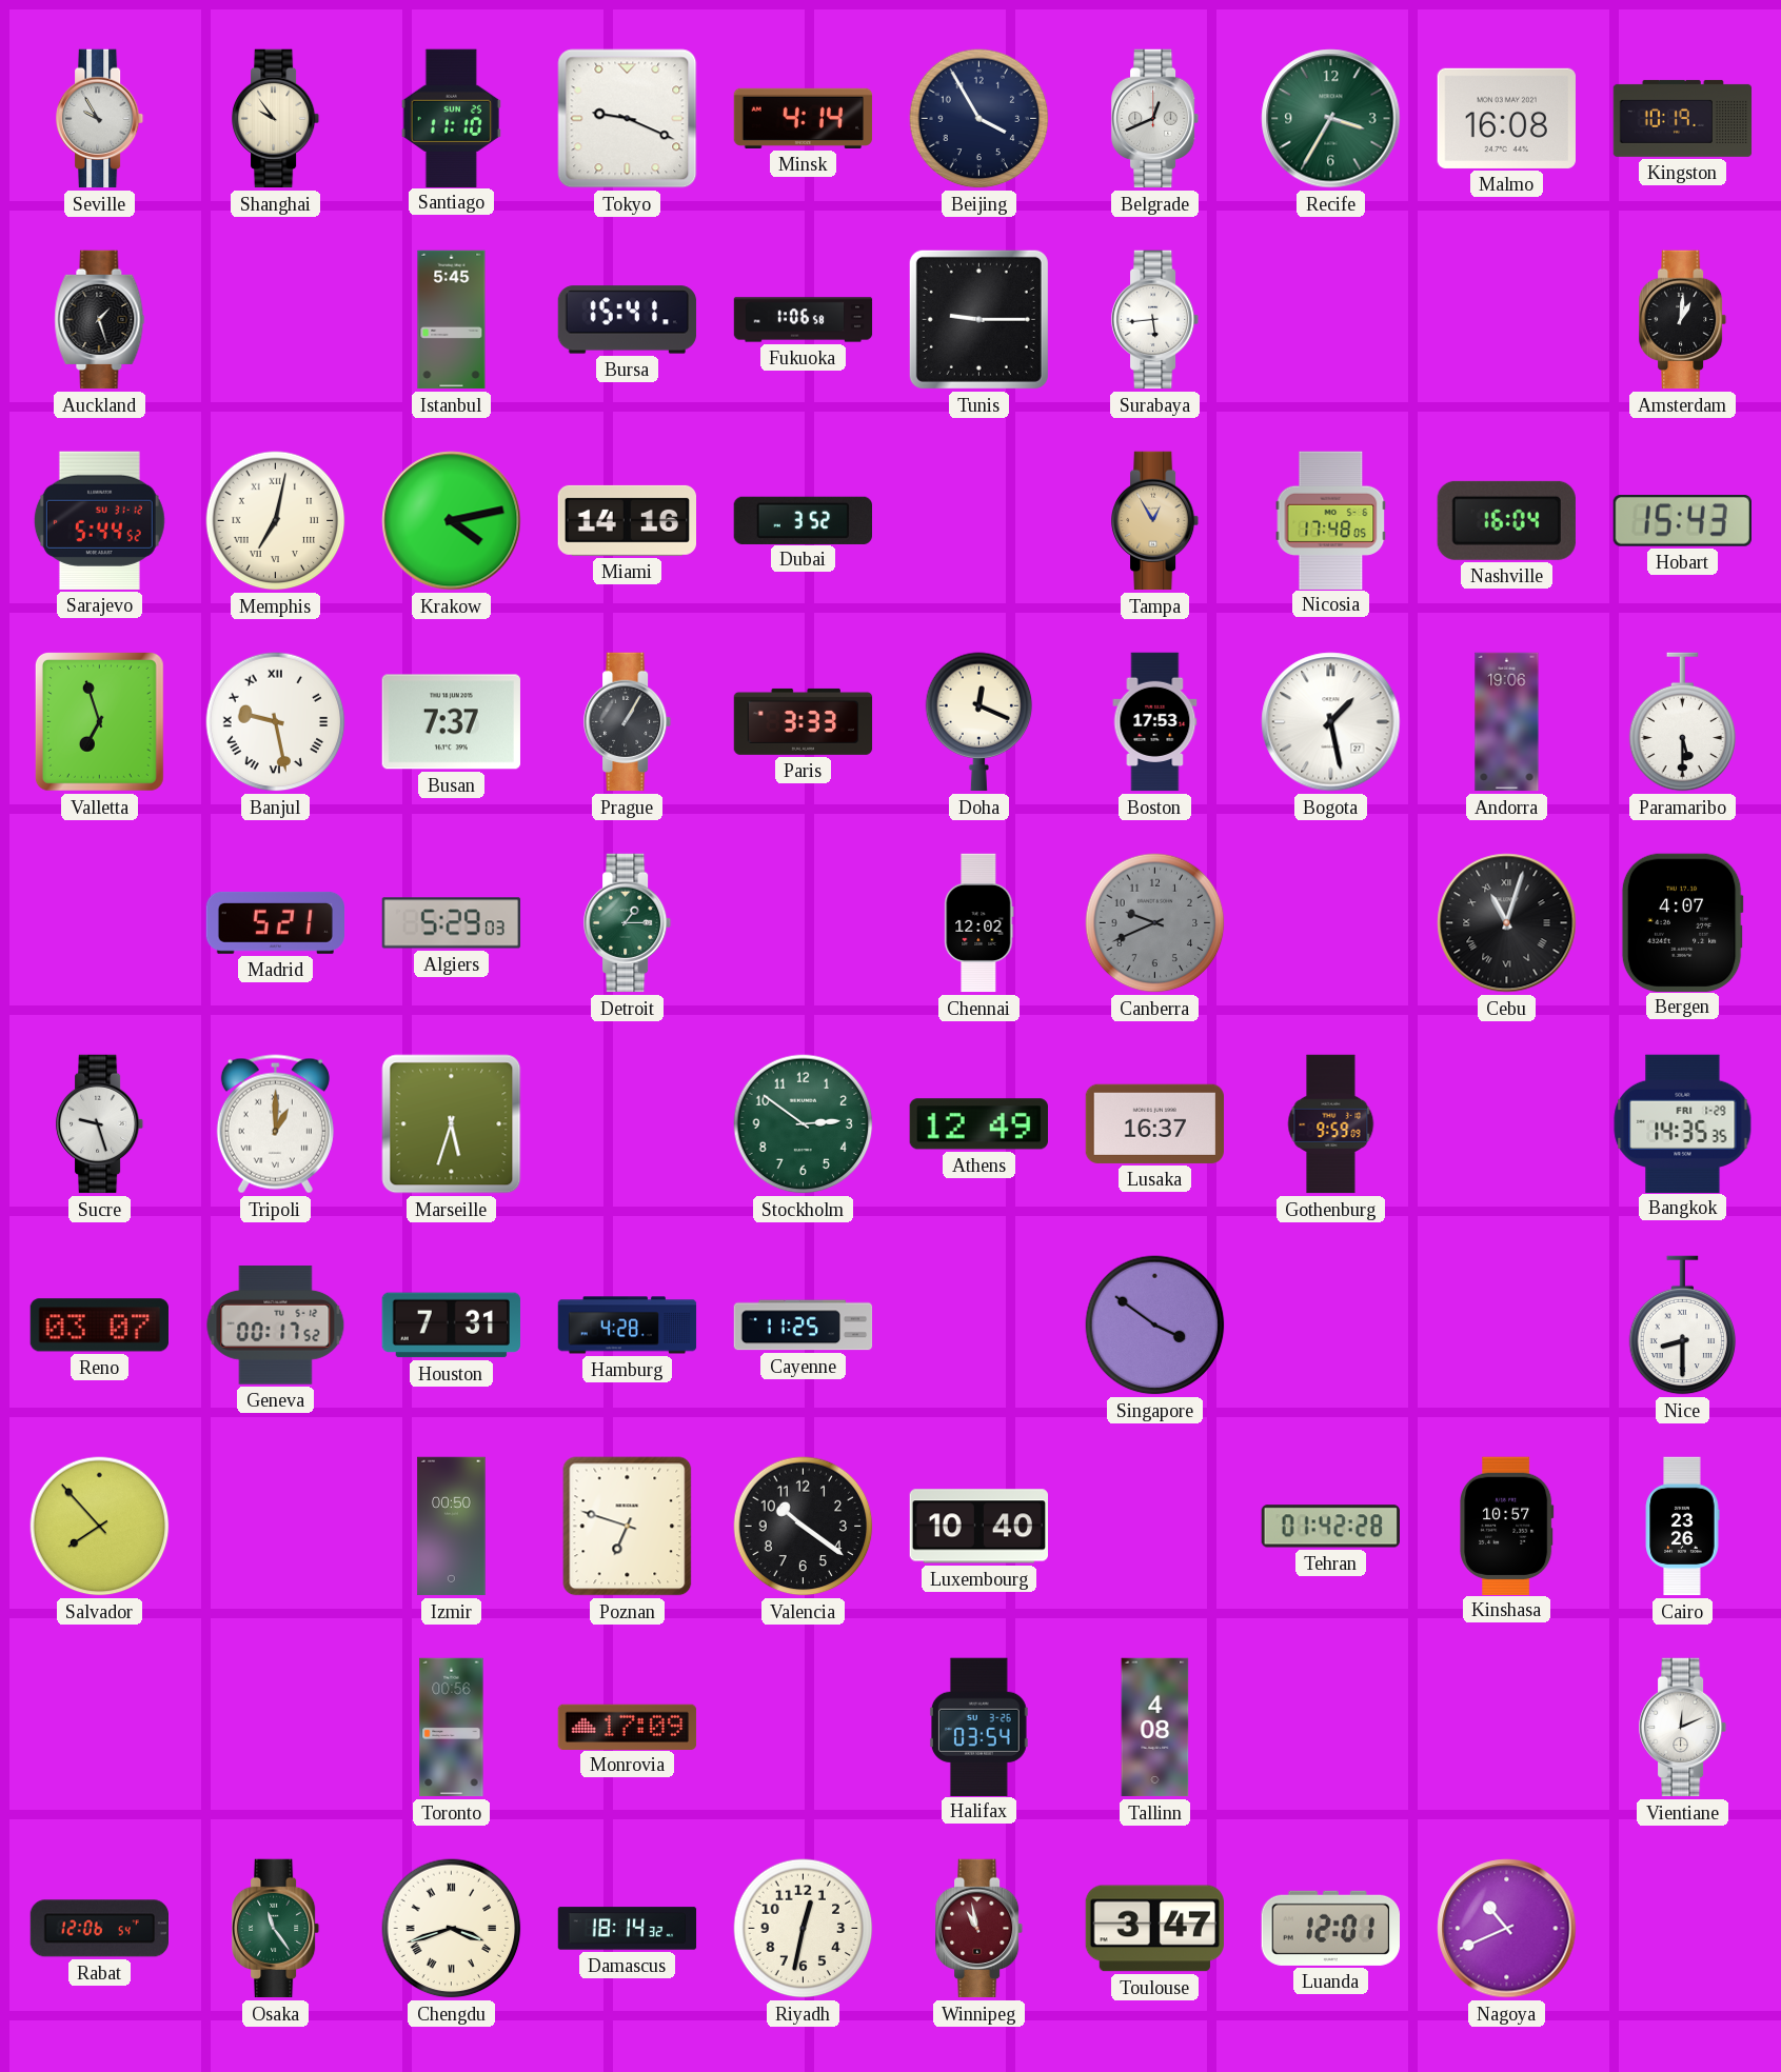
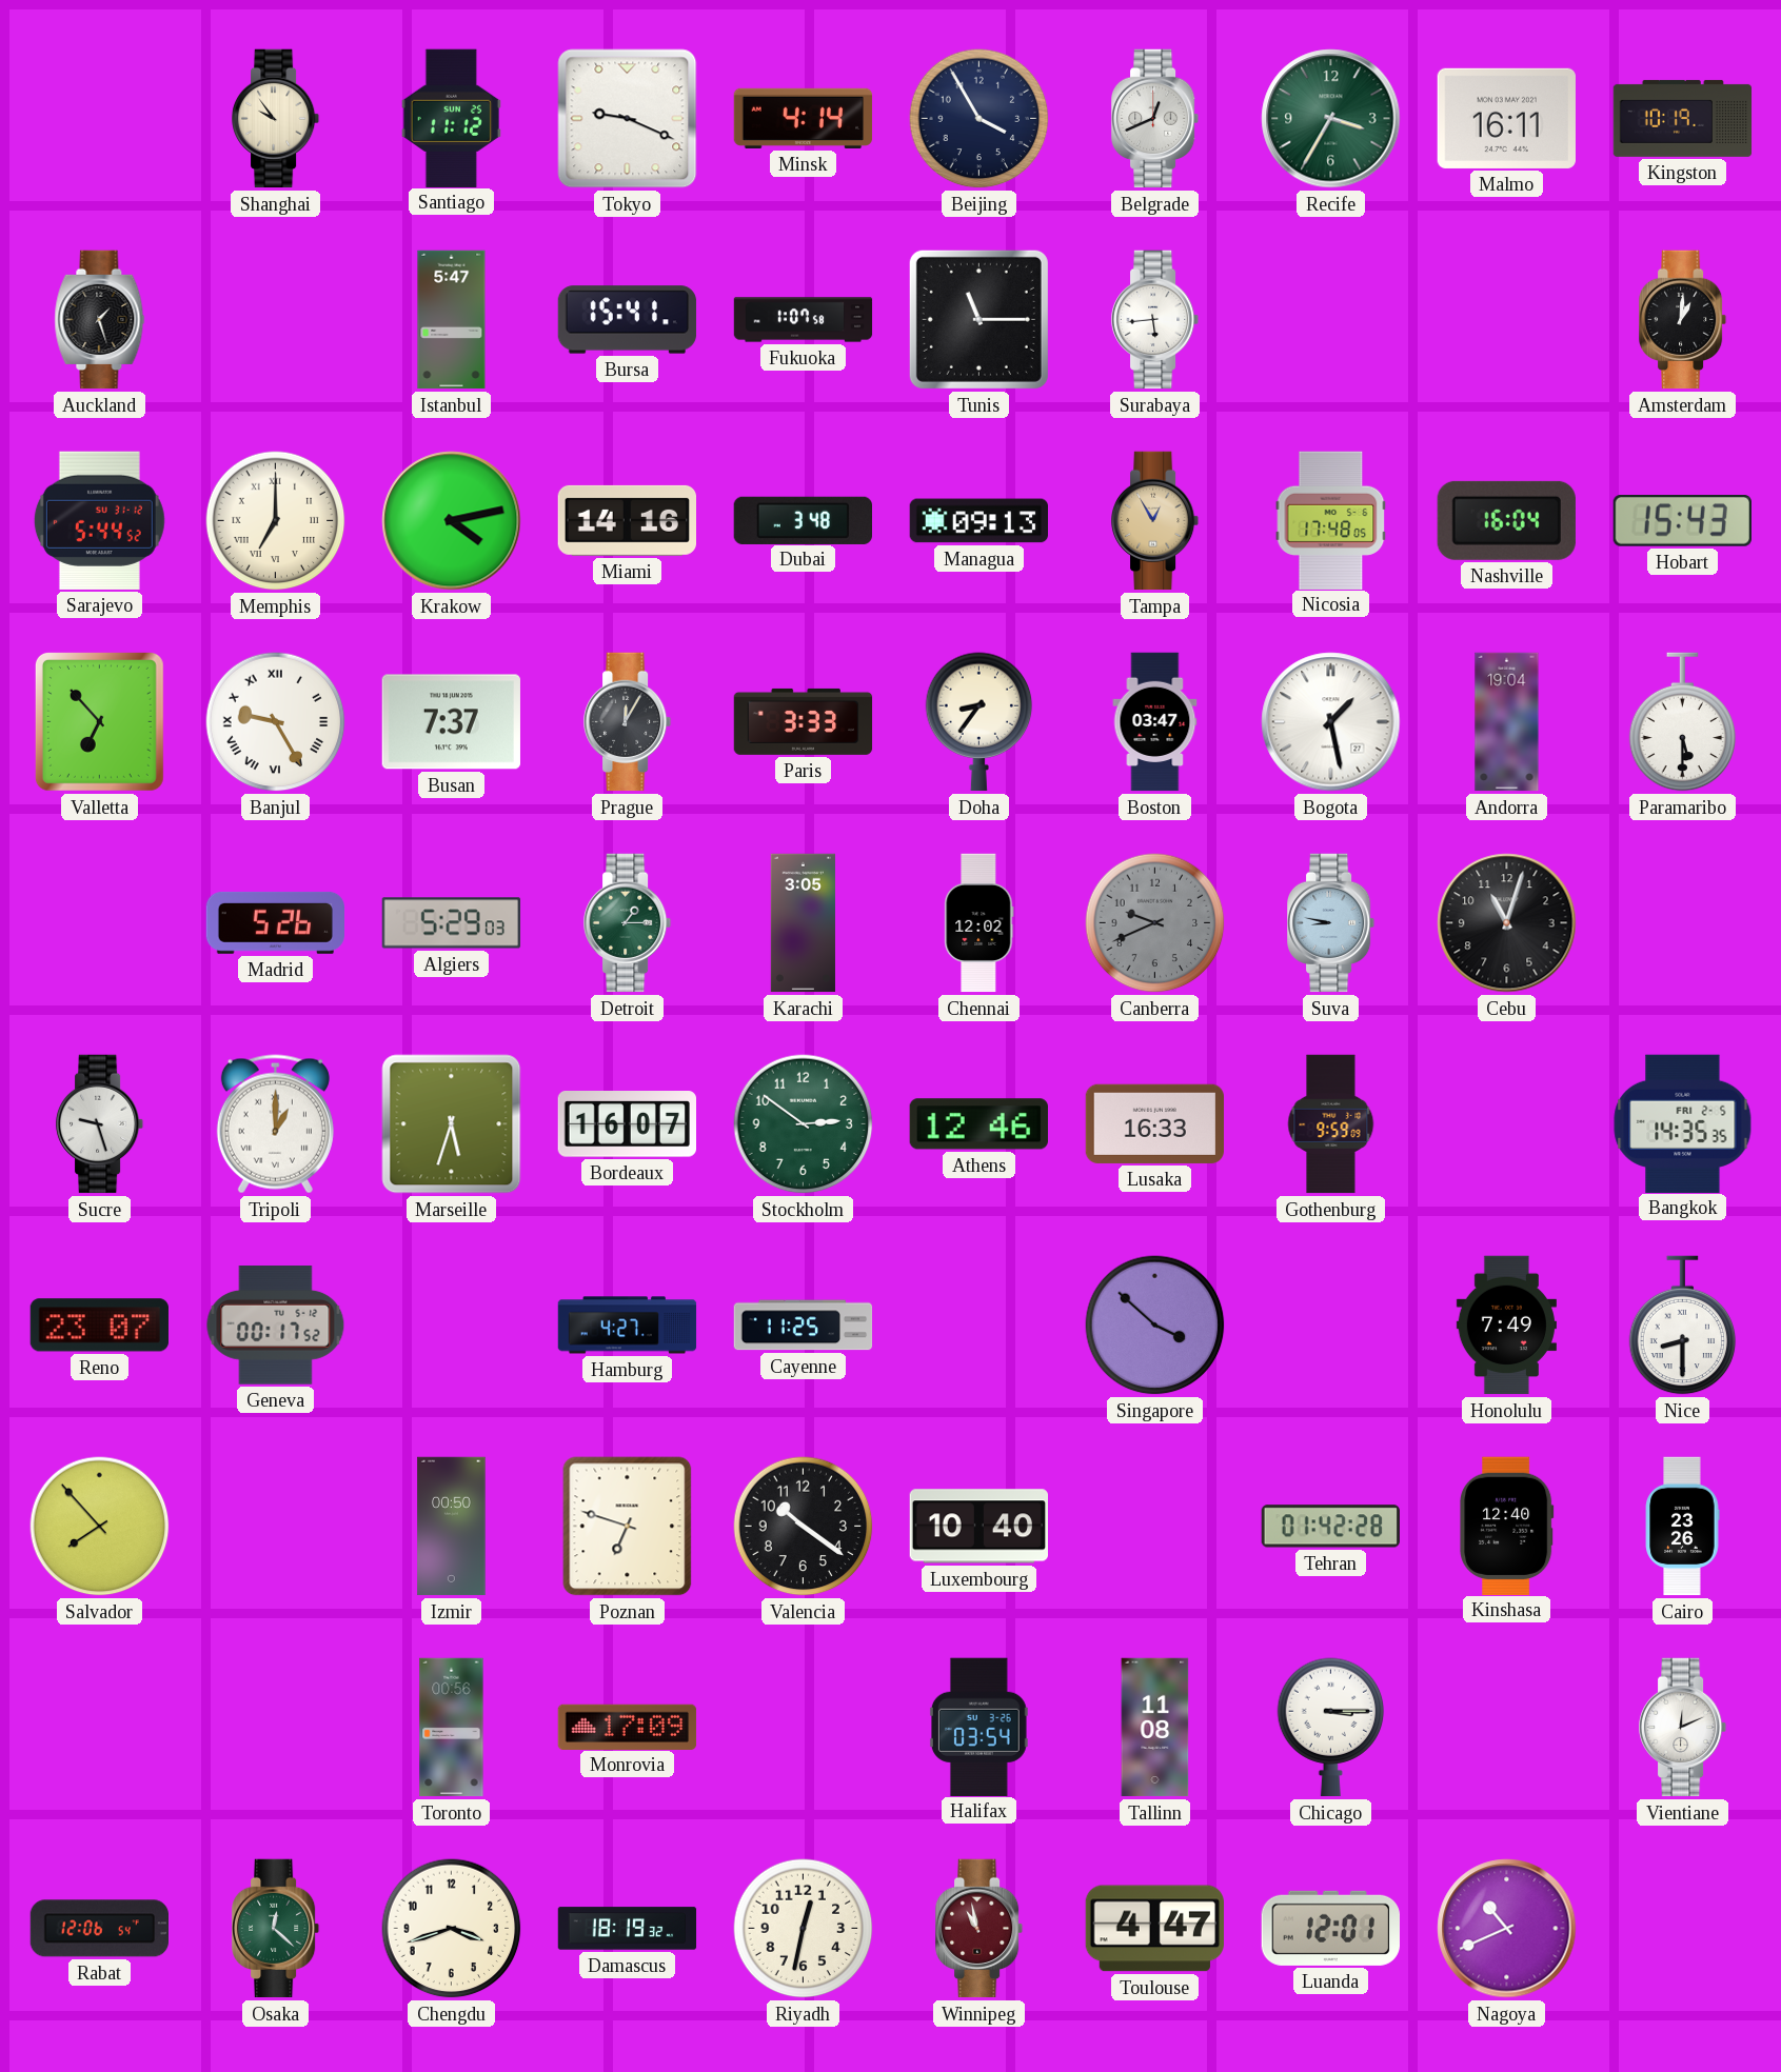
Seville: 9:55 -> none (100, 119)
Santiago: 11:10 -> 11:12 (451, 118)
Malmo: 16:08 -> 16:11 (1506, 118)
Istanbul: 5:45 -> 5:47 (452, 320)
Fukuoka: 1:06 -> 1:07 (804, 320)
Tunis: 9:15 -> 11:15 (978, 319)
Memphis: 7:02 -> 7:00 (276, 521)
Dubai: 3:52 -> 3:48 (803, 520)
Managua: none -> 09:13 (978, 521)
Valletta: 6:57 -> 6:53 (99, 721)
Banjul: 9:28 -> 9:25 (276, 722)
Prague: 1:05 -> 12:05 (628, 722)
Doha: 12:19 -> 8:36 (979, 722)
Boston: 17:53 -> 03:47 (1155, 722)
Andorra: 19:06 -> 19:04 (1507, 722)
Madrid: 5:21 -> 5:26 (275, 922)
Karachi: none -> 3:05 (803, 923)
Suva: none -> 8:47 (1331, 923)
Cebu numerals: Roman -> Arabic (1507, 923)
Bergen: 4:07 -> none (1682, 922)
Bordeaux: none -> 16:07 (627, 1124)
Athens: 12:49 -> 12:46 (978, 1124)
Lusaka: 16:37 -> 16:33 (1154, 1123)
Bangkok date: FRI 1-29 -> FRI 2-5 (1683, 1123)
Reno: 03:07 -> 23:07 (99, 1326)
Houston: 7:31 -> none (451, 1326)
Hamburg: 4:28 -> 4:27 (628, 1326)
Singapore: 3:51 -> 3:52 (1155, 1326)
Honolulu: none -> 7:49 (1506, 1326)
Kinshasa: 10:57 -> 12:40 (1507, 1526)
Tallinn: 4:08 -> 11:08 (1155, 1728)
Chicago: none -> 3:15 (1331, 1728)
Osaka: 11:24 -> 12:22 (276, 1929)
Chengdu numerals: Roman -> Arabic (452, 1929)
Damascus: 18:14 -> 18:19 (628, 1929)
Toulouse: 3:47 -> 4:47 (1154, 1929)
